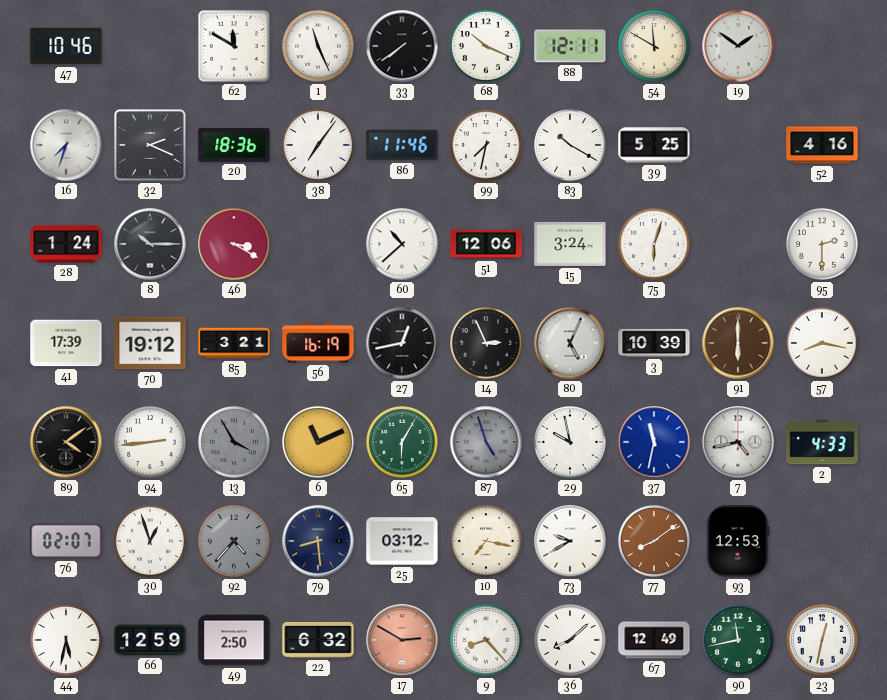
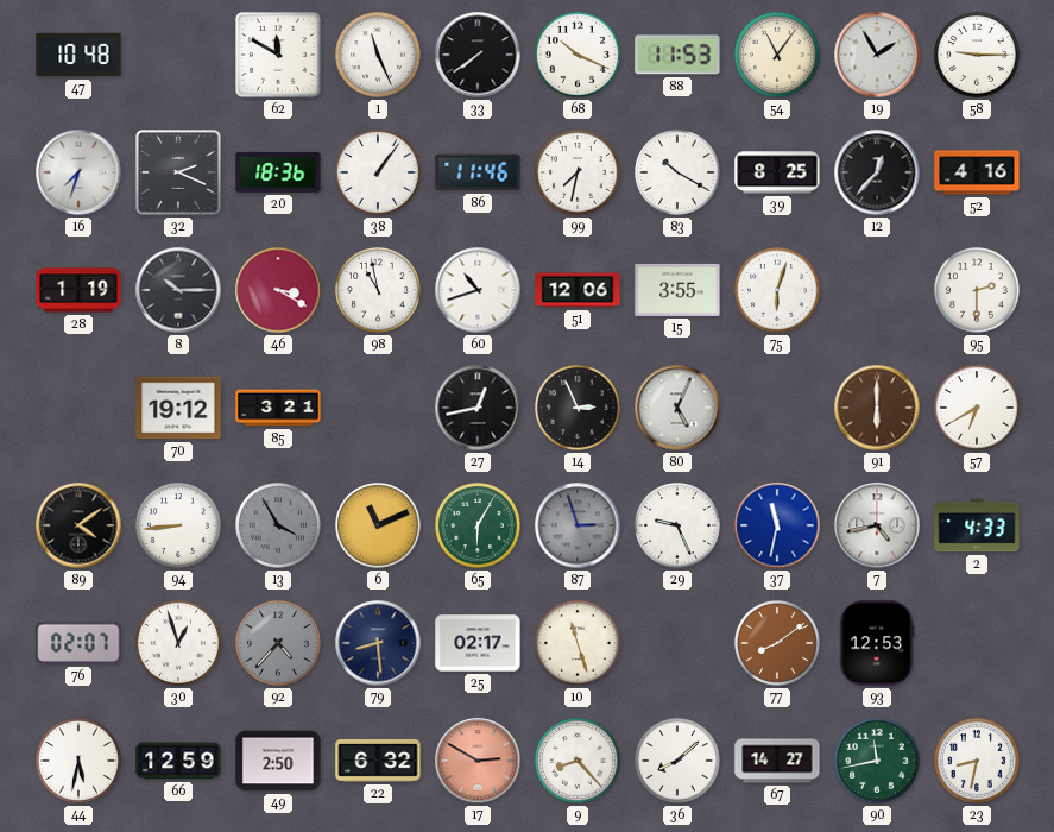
47: 10:46 -> 10:48 (78, 55)
88: 12:11 -> 11:53 (677, 55)
54: 11:50 -> 11:06 (778, 56)
19: 1:51 -> 1:55 (877, 55)
58: none -> 9:15 (978, 56)
38: 7:06 -> 1:06 (379, 174)
39: 5:25 -> 8:25 (777, 172)
12: none -> 12:37 (877, 172)
28: 1:24 -> 1:19 (78, 290)
98: none -> 10:58 (379, 291)
60: 10:38 -> 10:42 (478, 290)
15: 3:24 -> 3:55 (677, 290)
41: 17:39 -> none (66, 343)
56: 16:19 -> none (318, 343)
3: 10:39 -> none (654, 343)
57: 8:17 -> 6:40 (978, 409)
94: 2:44 -> 8:44 (179, 527)
87: 4:57 -> 2:57 (578, 525)
29: 9:58 -> 9:26 (679, 527)
25: 03:12 -> 02:17 (478, 643)
10: 7:17 -> 11:27 (579, 644)
73: 9:40 -> none (570, 541)
67: 12:49 -> 14:27 (777, 761)
23: 12:32 -> 8:32 (978, 762)
